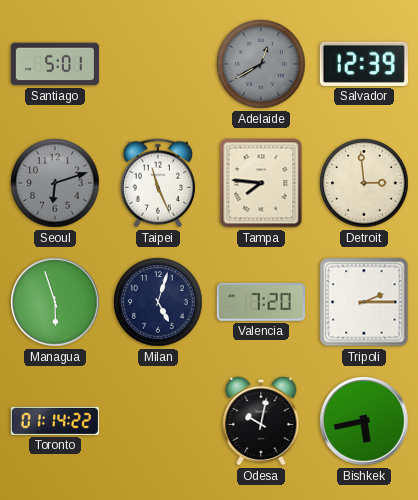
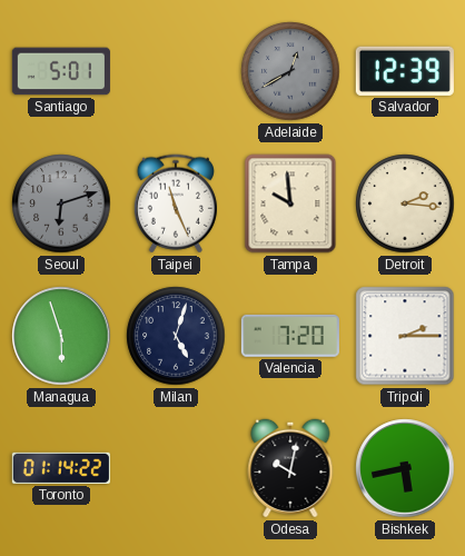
Tampa: 7:46 -> 9:59 (290, 203)
Detroit: 2:59 -> 2:16 (405, 203)
